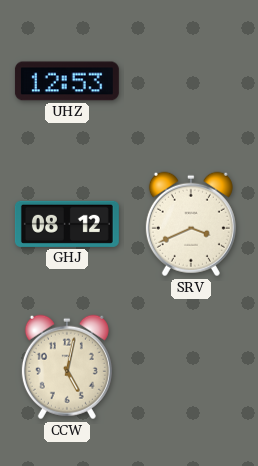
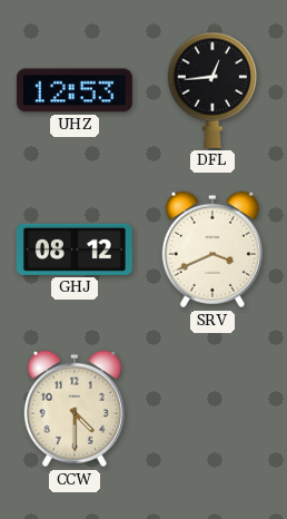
DFL: none -> 12:44 (212, 90)
CCW: 5:02 -> 4:30 (75, 409)
